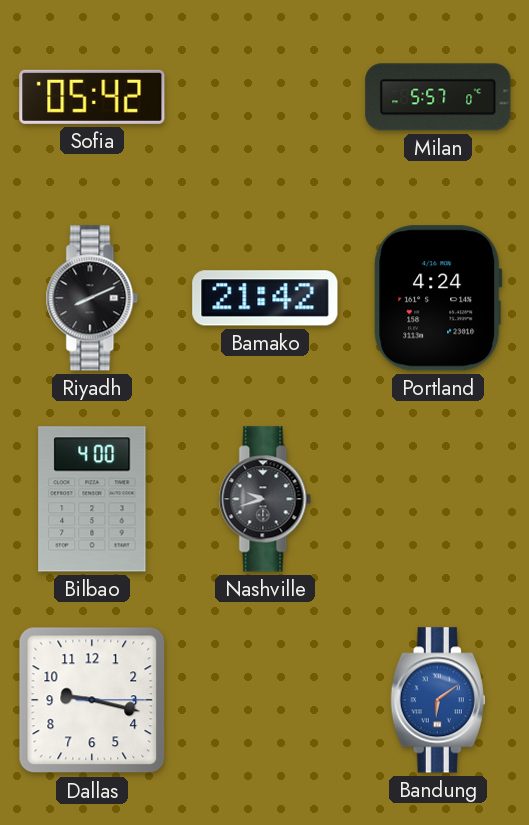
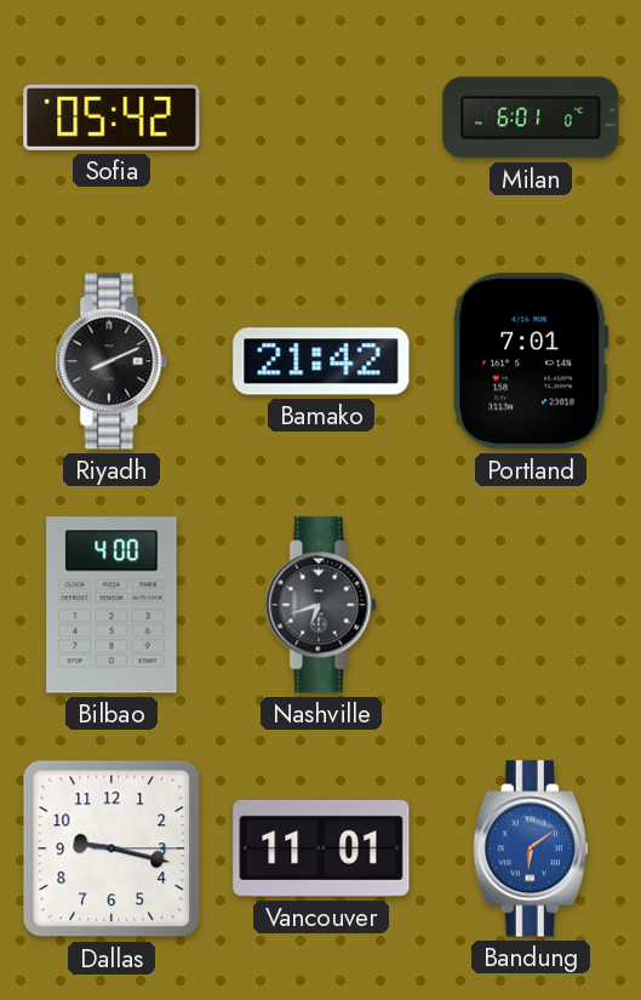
Milan: 5:57 -> 6:01 (531, 118)
Portland: 4:24 -> 7:01 (531, 361)
Nashville: 9:42 -> 6:42 (321, 605)
Vancouver: none -> 11:01 (321, 848)
